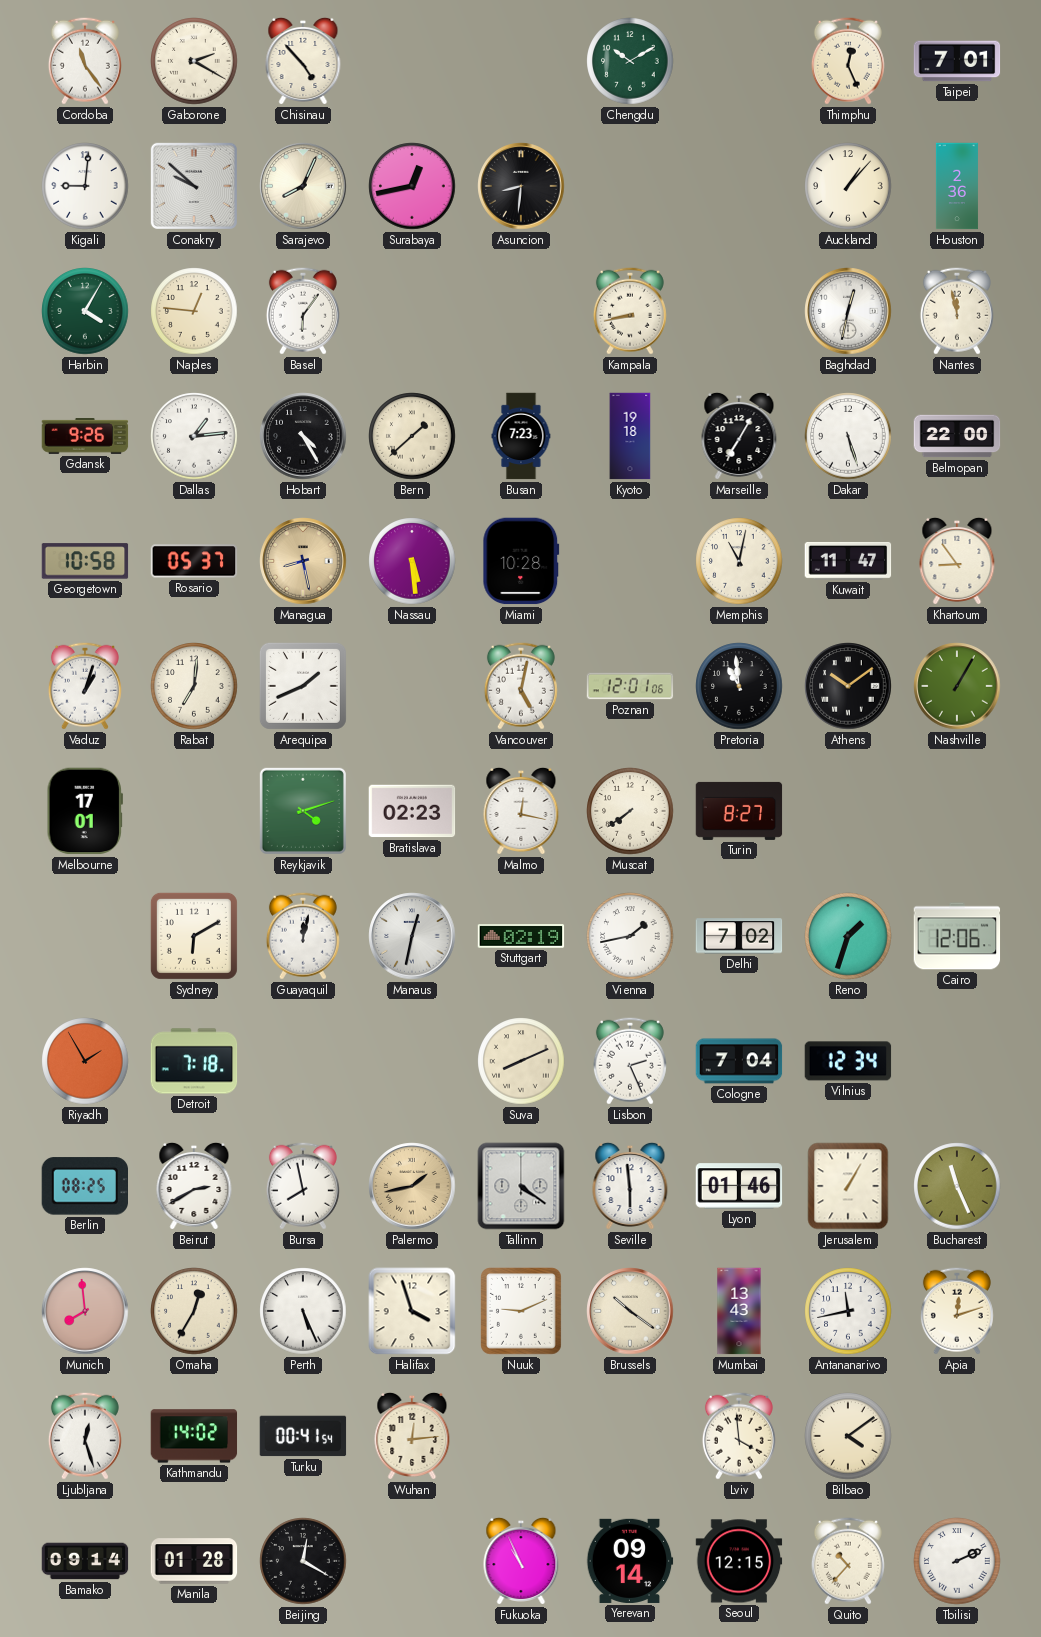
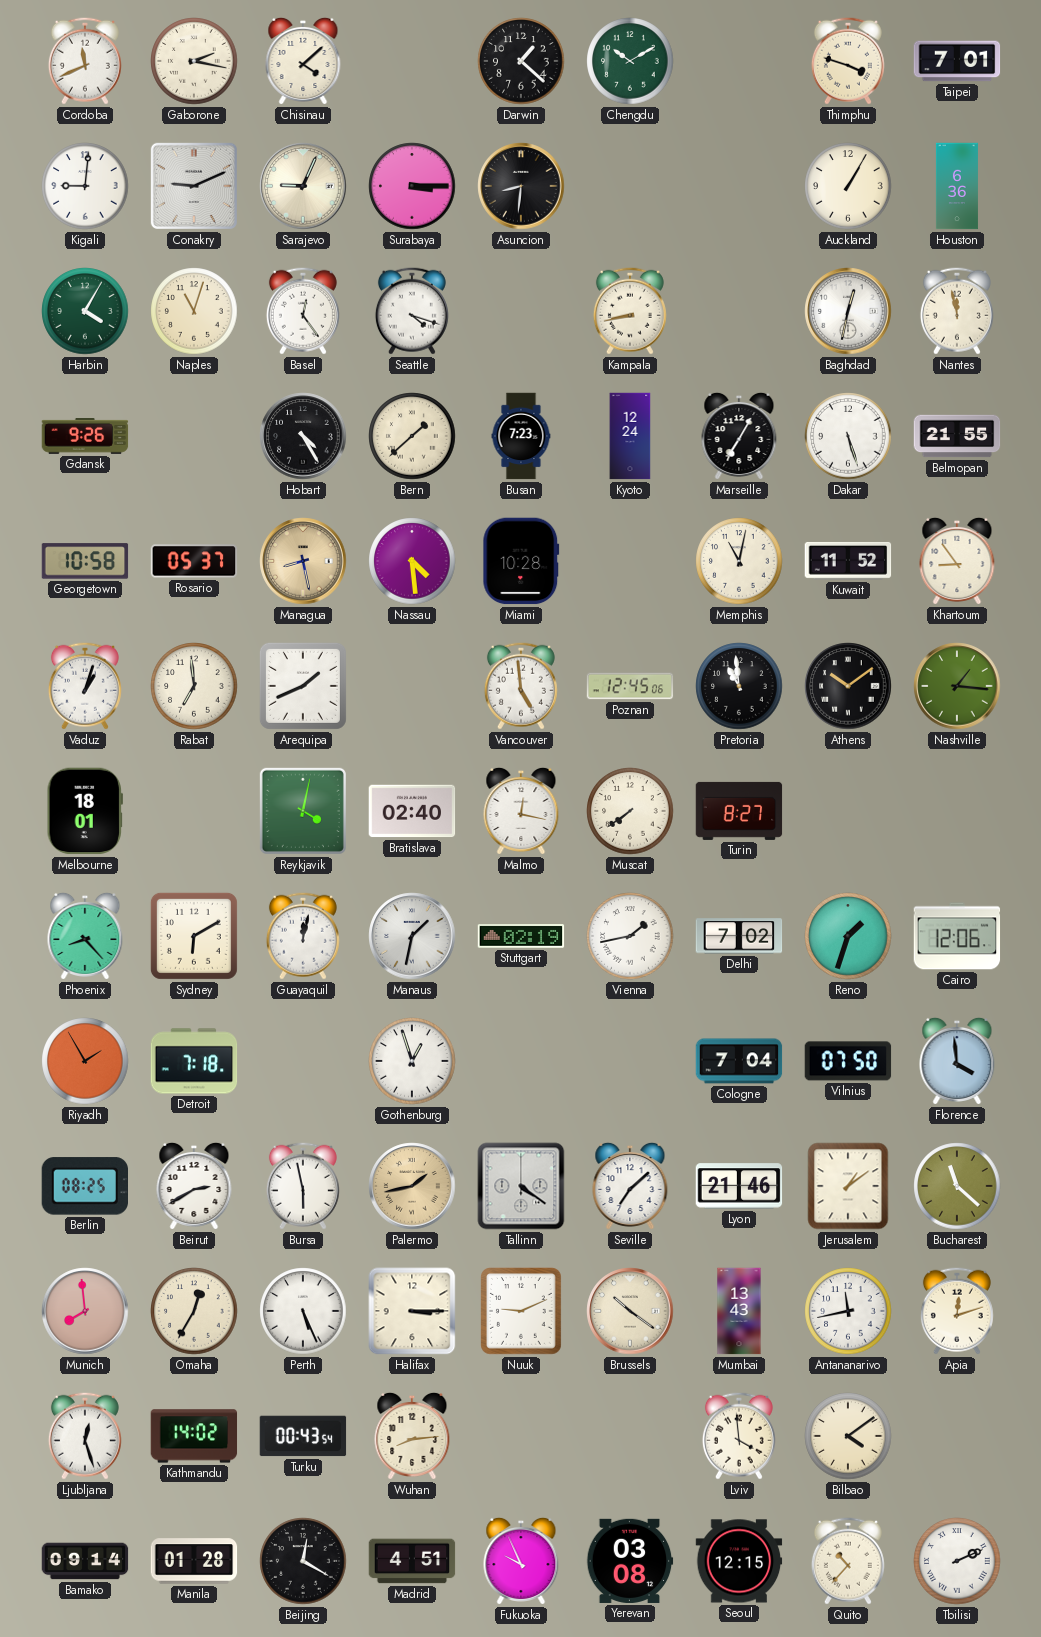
Cordoba: 11:24 -> 11:41 (85, 61)
Gaborone: 2:20 -> 2:17 (194, 61)
Chisinau: 4:53 -> 4:08 (303, 61)
Darwin: none -> 1:22 (521, 61)
Thimphu: 12:26 -> 3:48 (848, 61)
Conakry: 9:52 -> 9:11 (194, 186)
Sarajevo: 8:04 -> 9:04 (303, 186)
Surabaya: 12:43 -> 3:15 (412, 186)
Auckland: 1:07 -> 1:05 (848, 186)
Houston: 2:36 -> 6:36 (957, 186)
Naples: 12:46 -> 11:03 (194, 311)
Basel: 6:06 -> 12:24 (303, 311)
Seattle: none -> 4:18 (412, 311)
Dallas: 1:14 -> none (194, 436)
Kyoto: 19:18 -> 12:24 (630, 436)
Belmopan: 22:00 -> 21:55 (957, 436)
Nassau: 5:29 -> 4:29 (412, 561)
Kuwait: 11:47 -> 11:52 (848, 561)
Rabat: 7:01 -> 6:59 (194, 686)
Vancouver: 5:02 -> 4:59 (521, 686)
Poznan: 12:01 -> 12:45 (630, 686)
Nashville: 1:05 -> 1:16 (957, 686)
Melbourne: 17:01 -> 18:01 (85, 811)
Reykjavik: 4:12 -> 4:02 (303, 811)
Bratislava: 02:23 -> 02:40 (412, 811)
Phoenix: none -> 8:23 (85, 936)
Manaus: 12:32 -> 1:32 (412, 936)
Gothenburg: none -> 12:57 (412, 1061)
Suva: 8:11 -> none (521, 1061)
Lisbon: 2:26 -> none (630, 1061)
Vilnius: 12:34 -> 07:50 (848, 1061)
Florence: none -> 3:59 (957, 1061)
Bursa: 7:58 -> 5:58 (303, 1186)
Seville: 5:59 -> 7:08 (630, 1186)
Lyon: 01:46 -> 21:46 (739, 1186)
Jerusalem: 1:05 -> 1:09 (848, 1186)
Bucharest: 11:26 -> 11:22 (957, 1186)
Halifax: 3:57 -> 3:15 (412, 1311)
Turku: 00:41 -> 00:43 (303, 1436)
Wuhan: 12:14 -> 8:14 (412, 1436)
Madrid: none -> 4:51 (412, 1561)
Fukuoka: 10:56 -> 9:56 (521, 1561)
Yerevan: 09:14 -> 03:08 (630, 1561)
